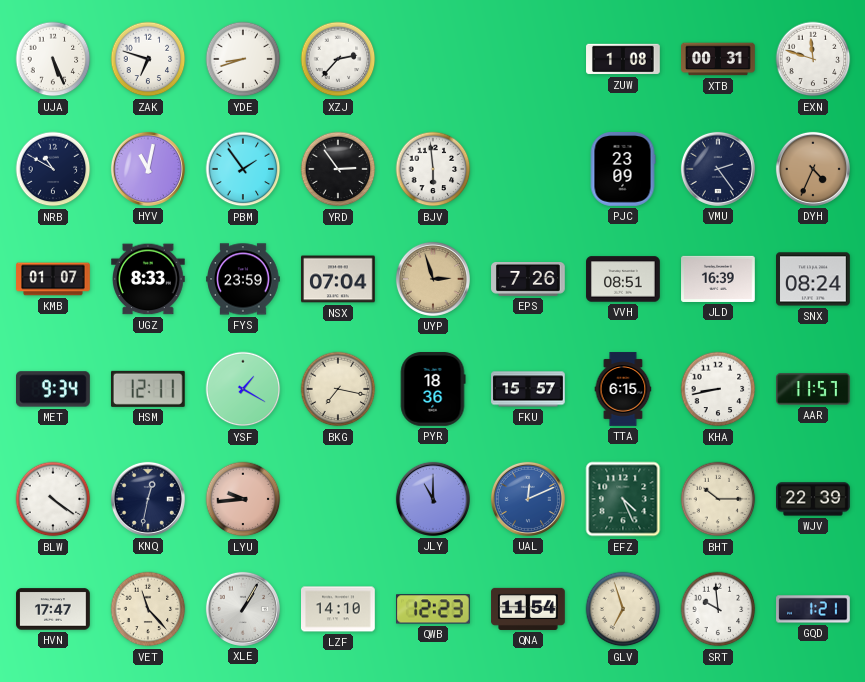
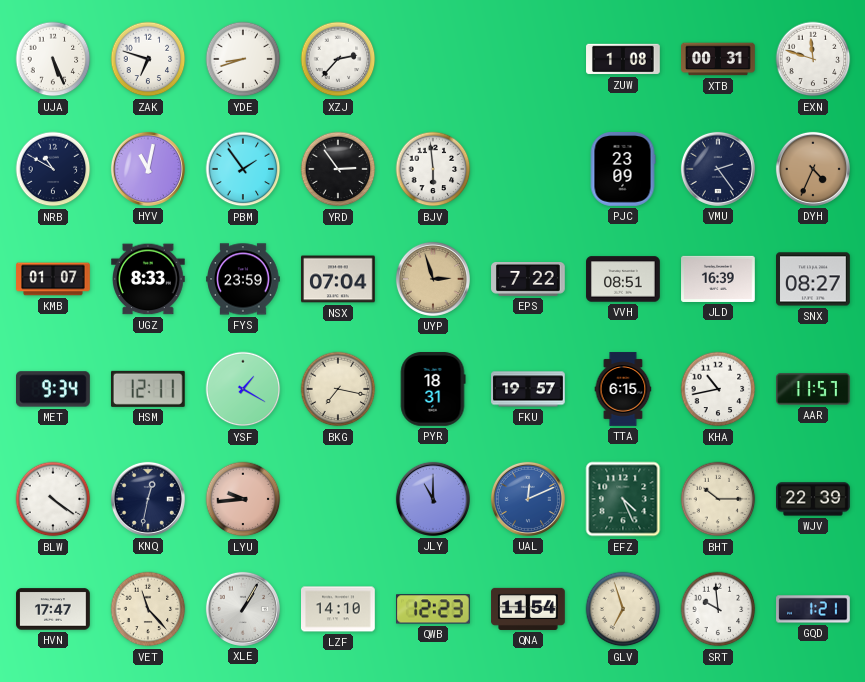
EPS: 7:26 -> 7:22 (528, 280)
SNX: 08:24 -> 08:27 (814, 279)
PYR: 18:36 -> 18:31 (433, 390)
FKU: 15:57 -> 19:57 (528, 389)
KHA: 8:43 -> 10:43 (718, 389)
